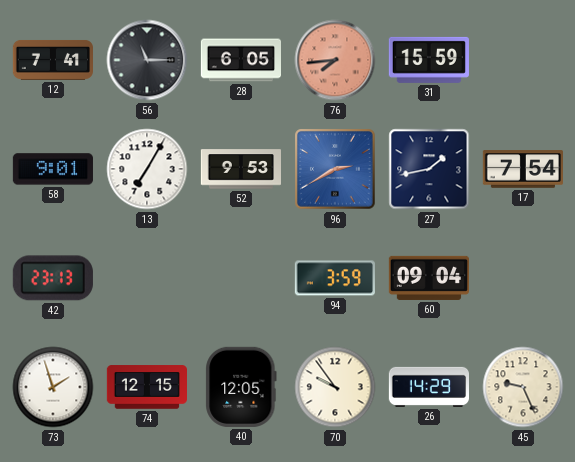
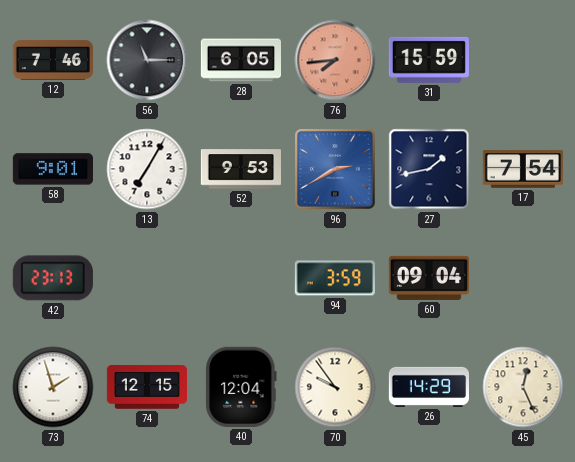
12: 7:41 -> 7:46 (52, 60)
40: 12:05 -> 12:04 (241, 387)
45: 9:26 -> 12:26 (523, 387)
